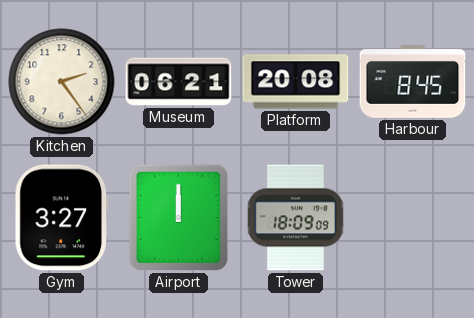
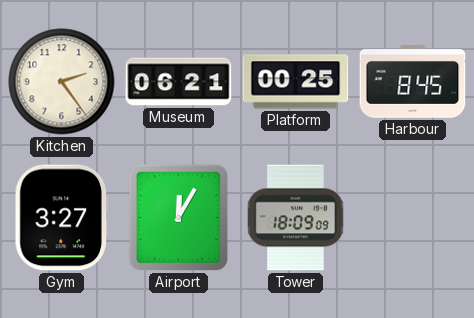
Platform: 20:08 -> 00:25 (296, 82)
Airport: 12:00 -> 12:05 (179, 218)
